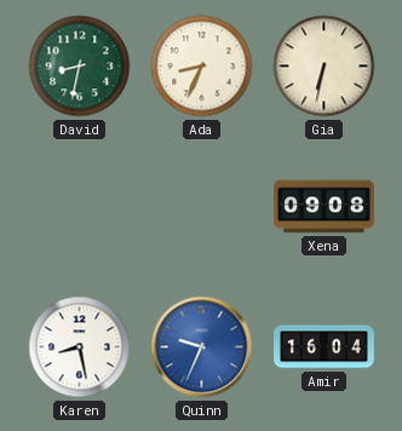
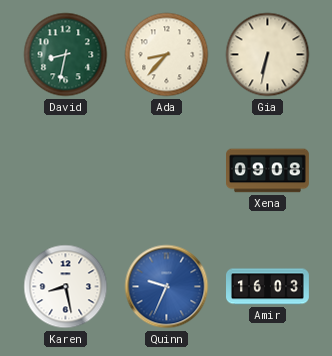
Ada: 8:34 -> 8:37 (167, 55)
Amir: 16:04 -> 16:03 (268, 287)
